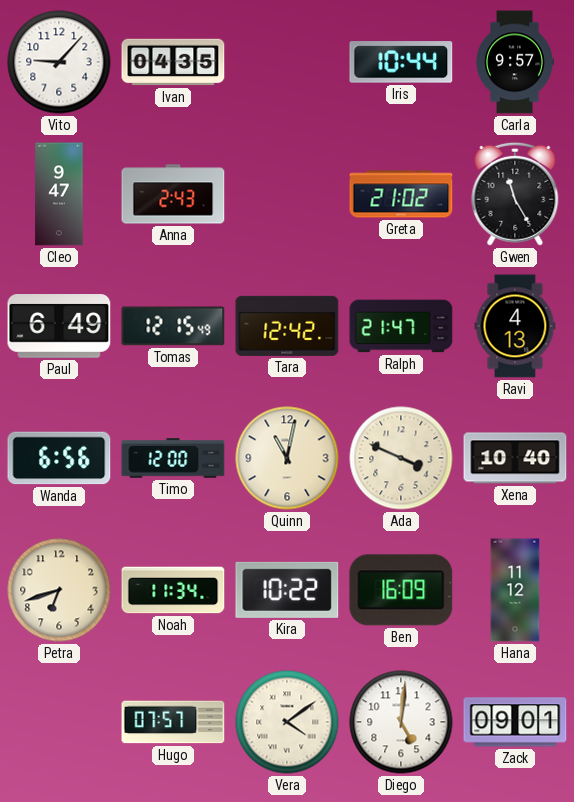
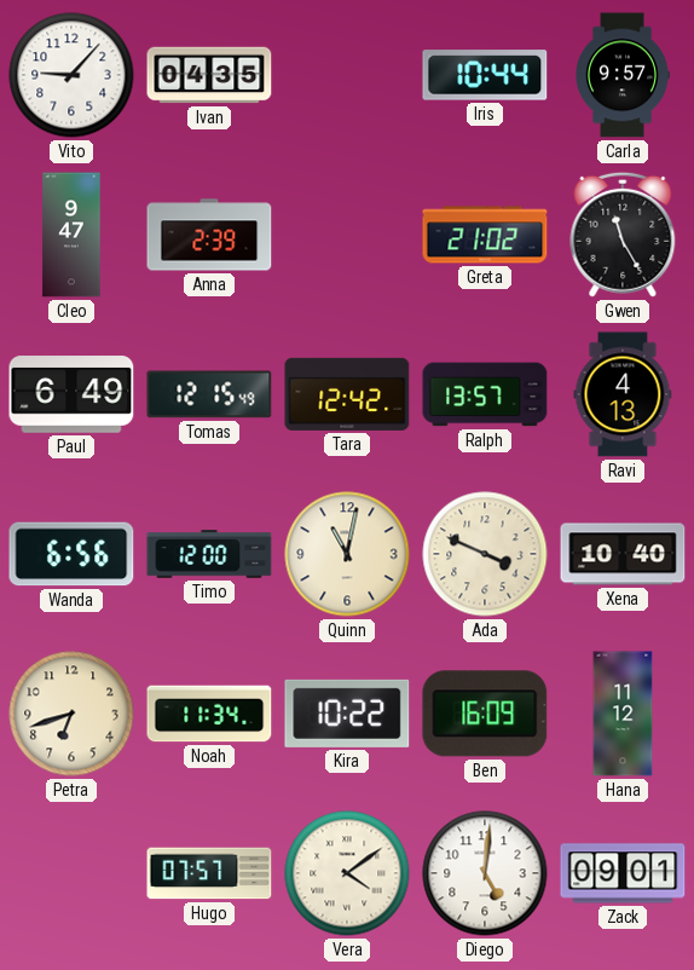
Anna: 2:43 -> 2:39 (209, 235)
Ralph: 21:47 -> 13:57 (485, 394)
